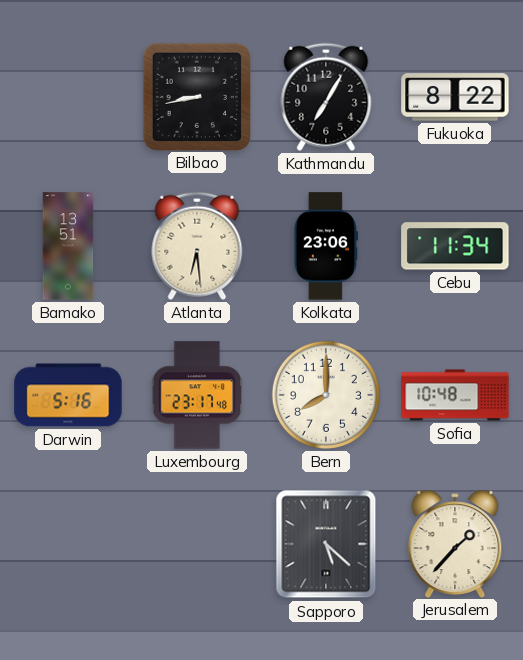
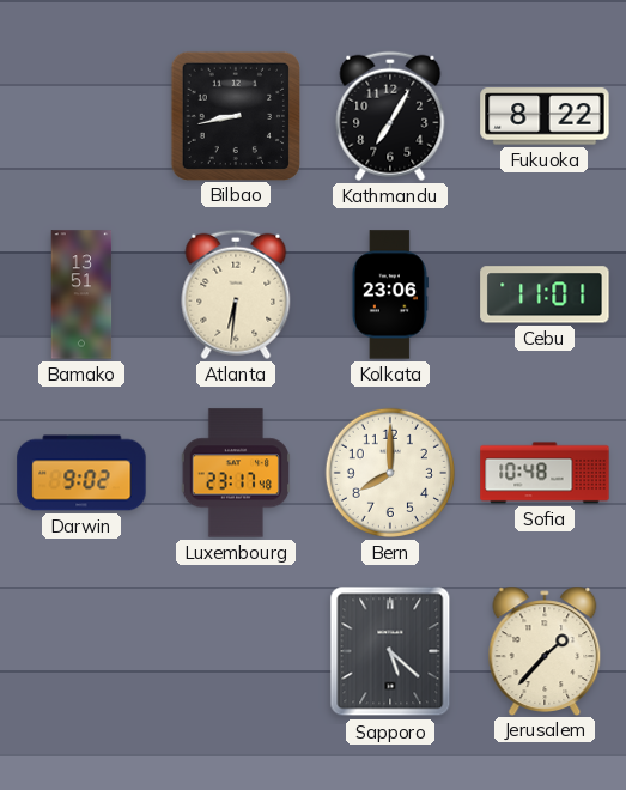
Atlanta: 6:29 -> 6:31 (236, 294)
Cebu: 11:34 -> 11:01 (545, 294)
Darwin: 5:16 -> 9:02 (81, 473)
